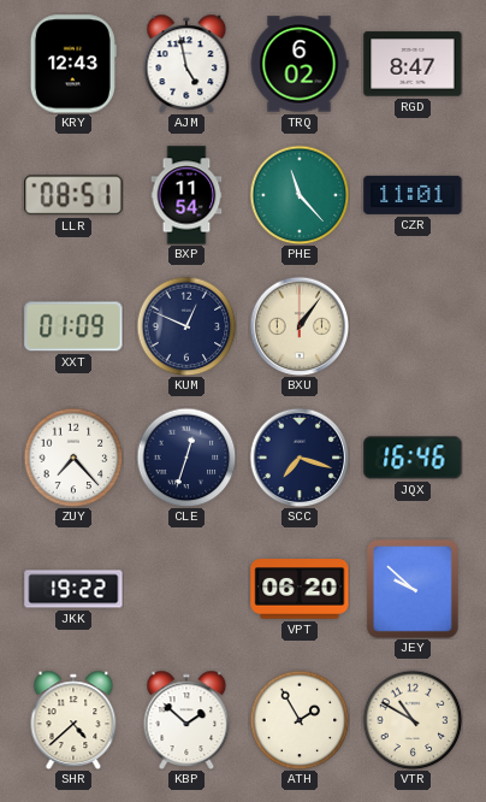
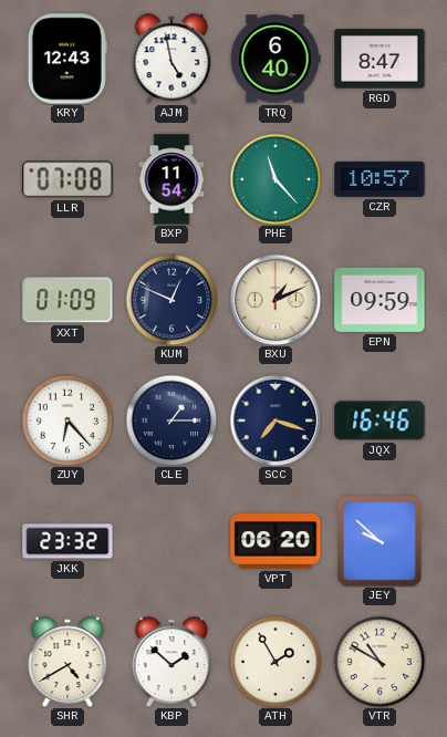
TRQ: 6:02 -> 6:40 (276, 59)
LLR: 08:51 -> 07:08 (67, 179)
CZR: 11:01 -> 10:57 (380, 179)
BXU: 1:06 -> 1:11 (276, 300)
EPN: none -> 09:59 (380, 300)
ZUY: 7:23 -> 6:23 (67, 421)
CLE: 12:33 -> 1:15 (171, 421)
JKK: 19:22 -> 23:32 (67, 541)
SHR: 4:38 -> 4:40 (67, 661)
